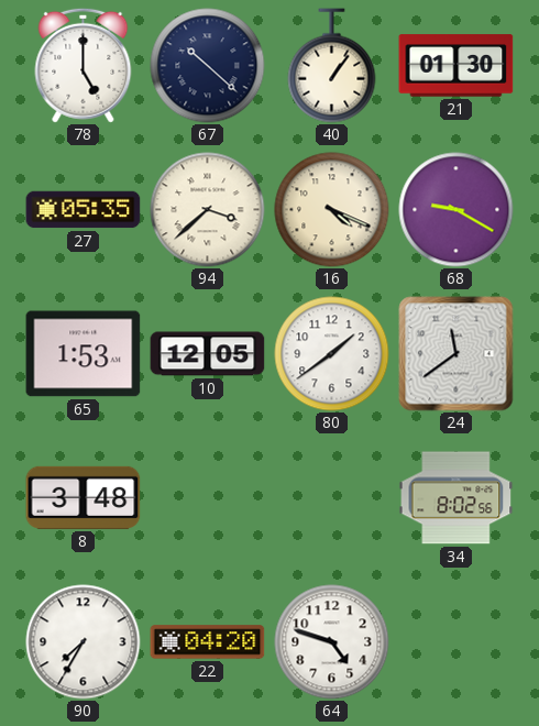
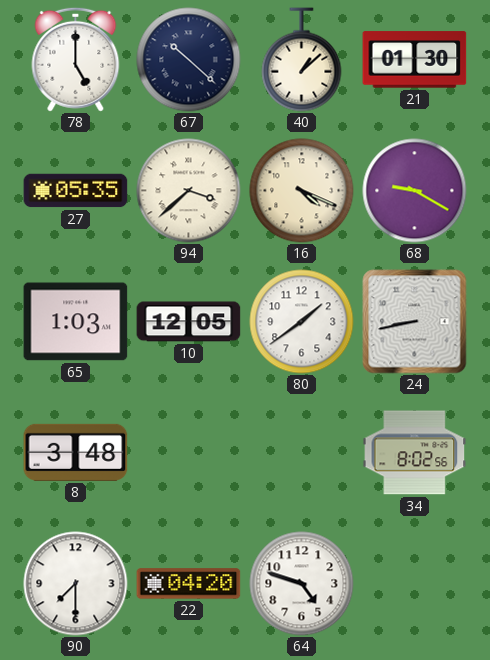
40: 1:06 -> 1:08 (302, 60)
65: 1:53 -> 1:03 (76, 322)
24: 11:39 -> 8:43 (415, 322)
90: 7:35 -> 7:30 (76, 584)
